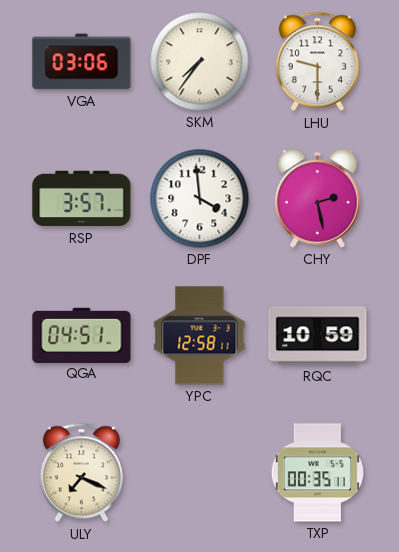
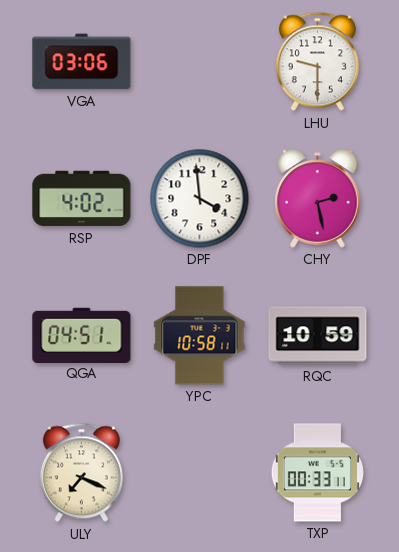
SKM: 7:36 -> none (200, 62)
RSP: 3:57 -> 4:02 (82, 199)
YPC: 12:58 -> 10:58 (200, 336)
TXP: 00:35 -> 00:33 (317, 473)
